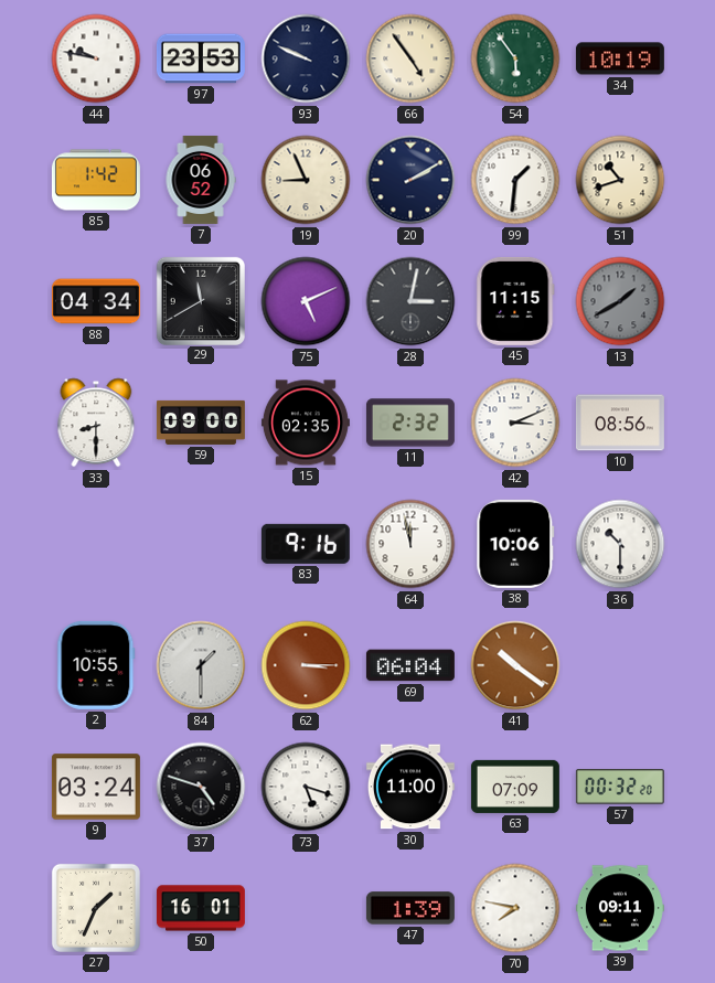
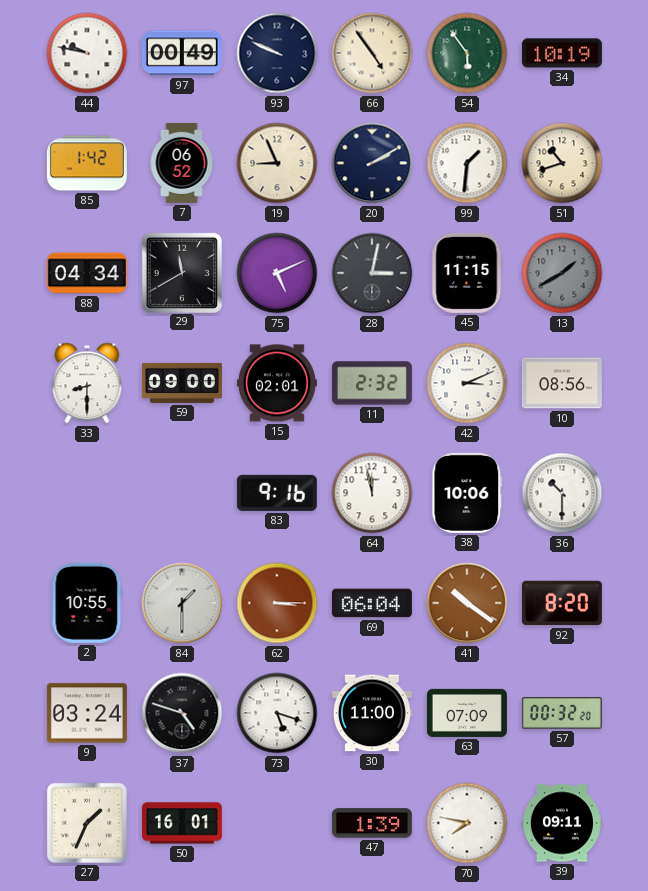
97: 23:53 -> 00:49 (182, 53)
15: 02:35 -> 02:01 (277, 383)
92: none -> 8:20 (562, 603)
